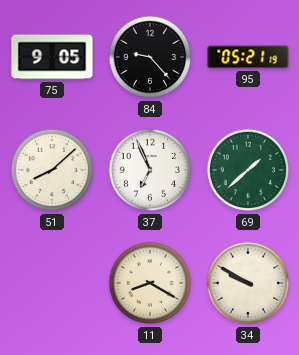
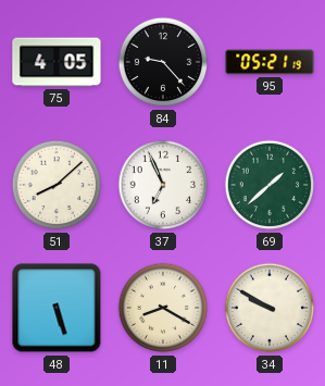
75: 9:05 -> 4:05 (57, 62)
48: none -> 5:27 (57, 308)
